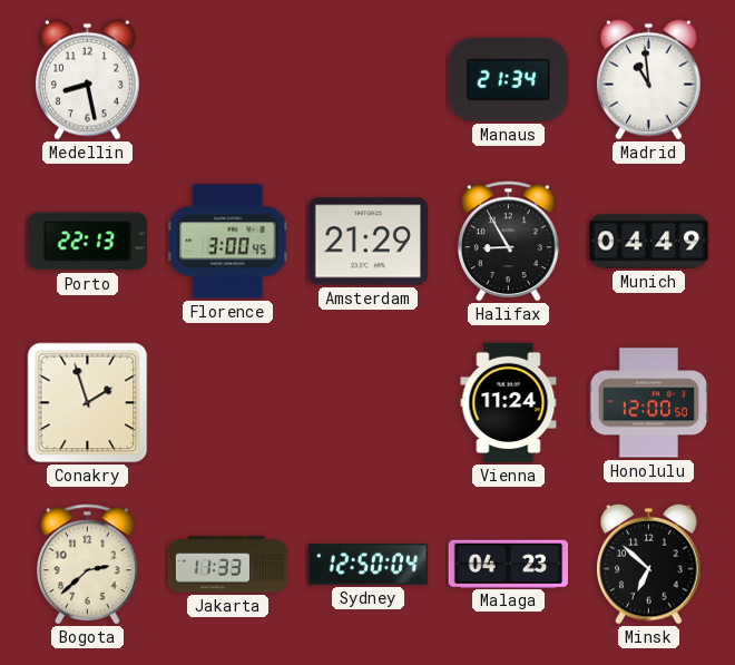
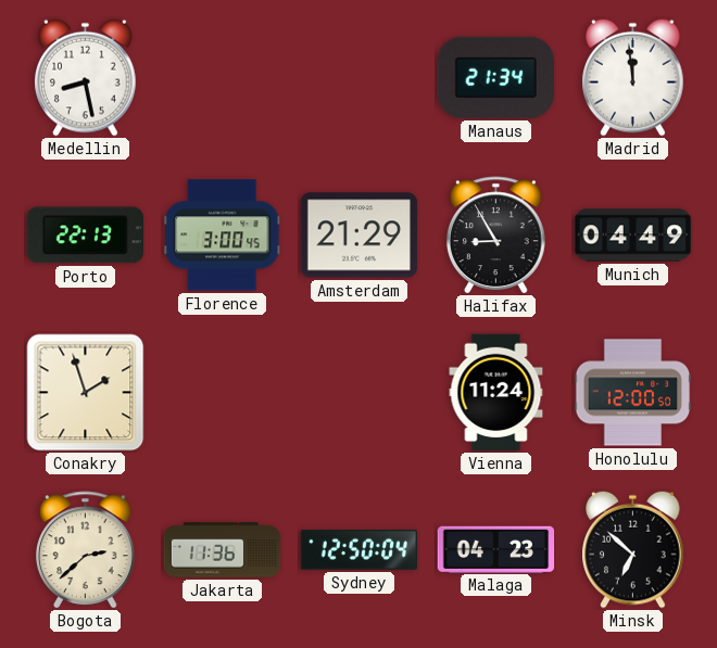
Madrid: 10:59 -> 11:59 (633, 77)
Jakarta: 11:33 -> 11:36 (223, 550)
